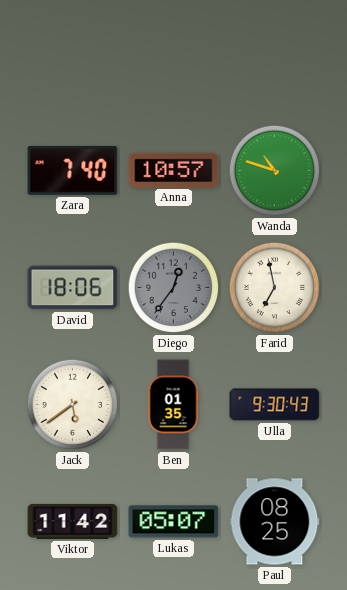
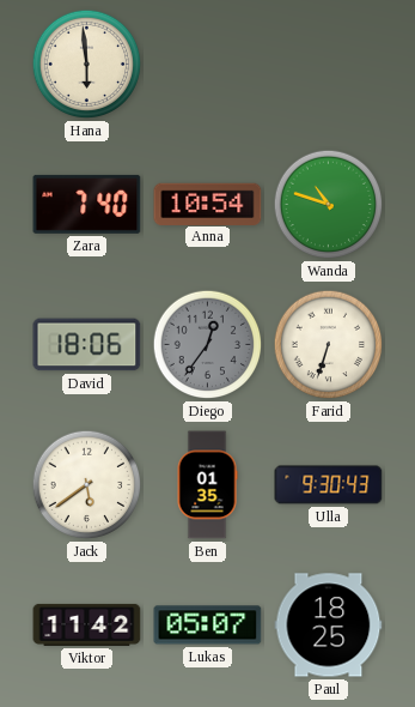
Hana: none -> 5:59 (87, 65)
Anna: 10:57 -> 10:54 (208, 204)
Farid: 6:58 -> 6:33 (329, 345)
Paul: 08:25 -> 18:25 (329, 626)
